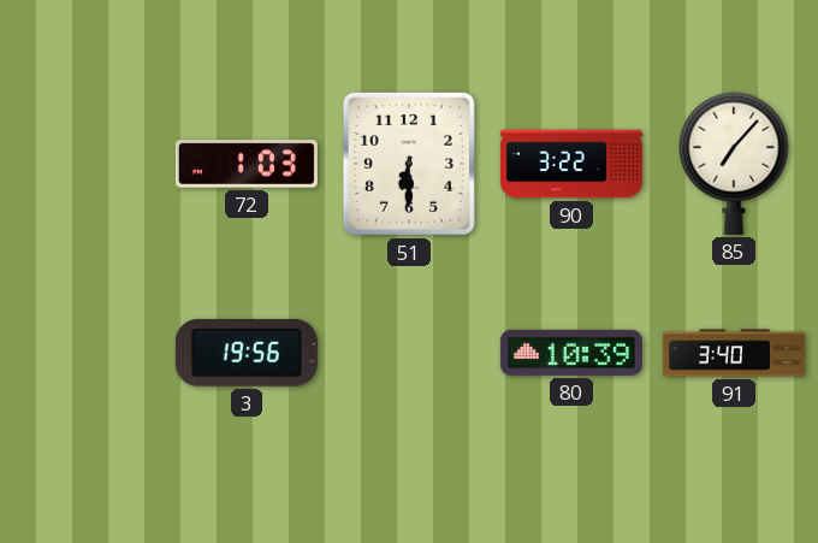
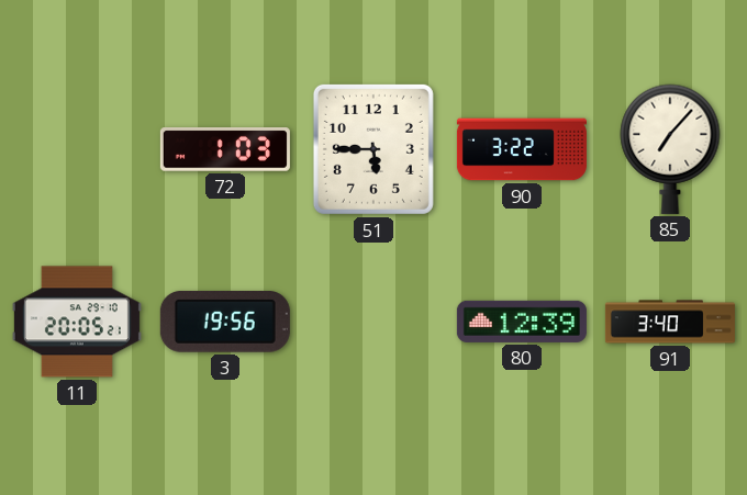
51: 6:30 -> 5:45 (374, 149)
11: none -> 20:05 (77, 322)
80: 10:39 -> 12:39 (522, 322)
